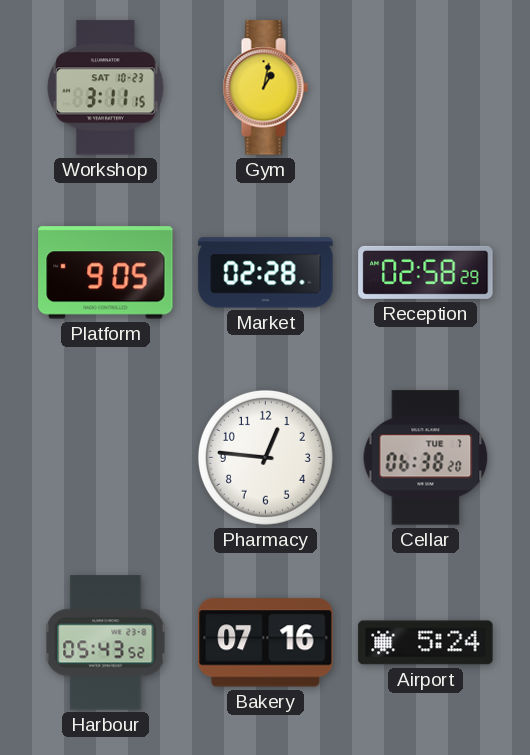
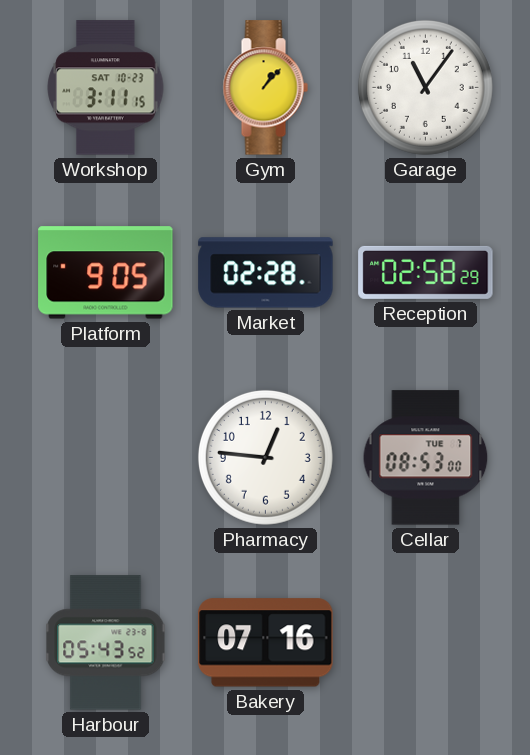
Gym: 1:02 -> 1:07 (265, 88)
Garage: none -> 11:06 (425, 87)
Cellar: 06:38 -> 08:53 (426, 458)
Airport: 5:24 -> none (426, 643)
